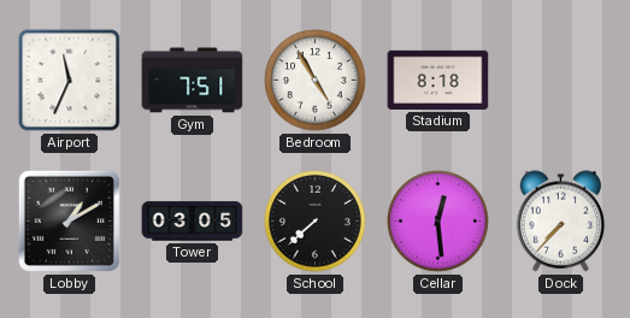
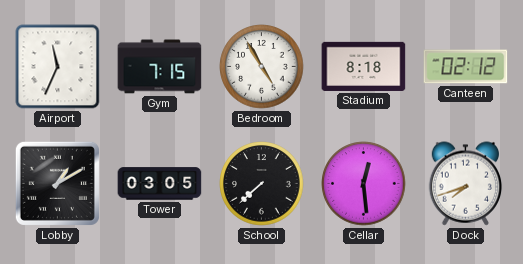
Gym: 7:51 -> 7:15 (160, 67)
Canteen: none -> 02:12 (466, 67)
Dock: 7:37 -> 7:42 (466, 184)
